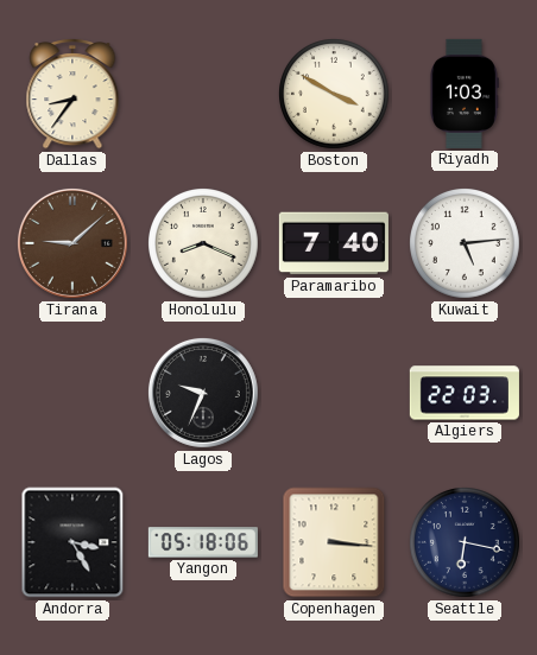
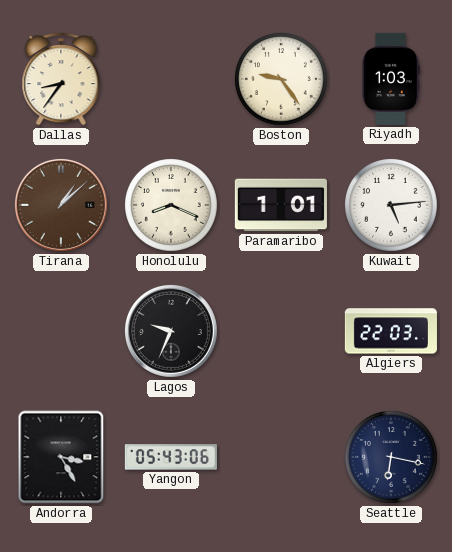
Boston: 3:50 -> 9:24 (282, 80)
Tirana: 9:08 -> 1:08 (61, 205)
Paramaribo: 7:40 -> 1:01 (281, 205)
Yangon: 05:18 -> 05:43 (171, 457)
Copenhagen: 3:16 -> none (334, 542)
